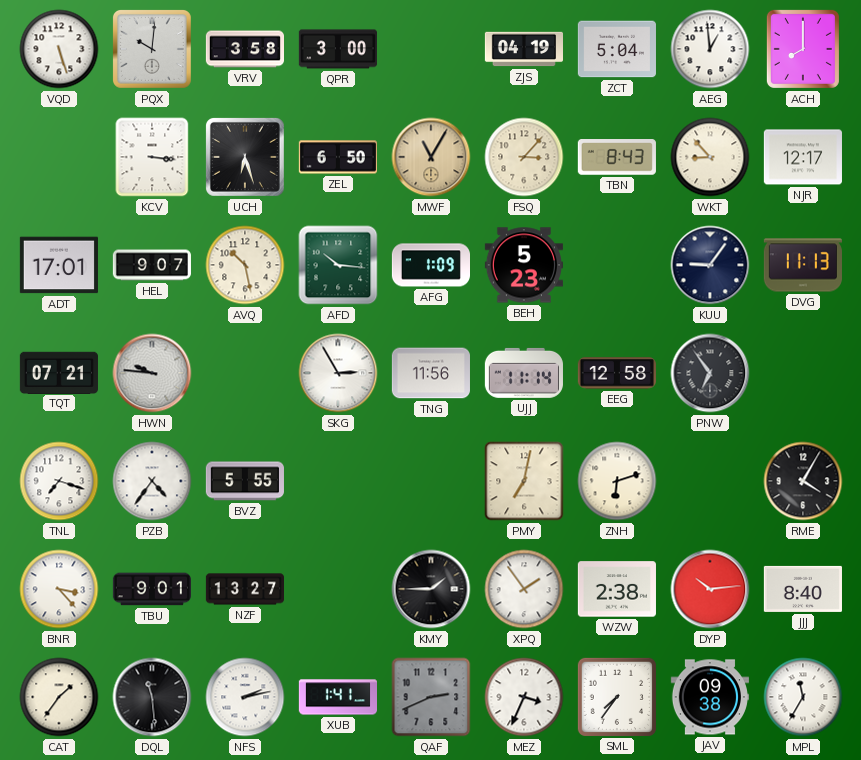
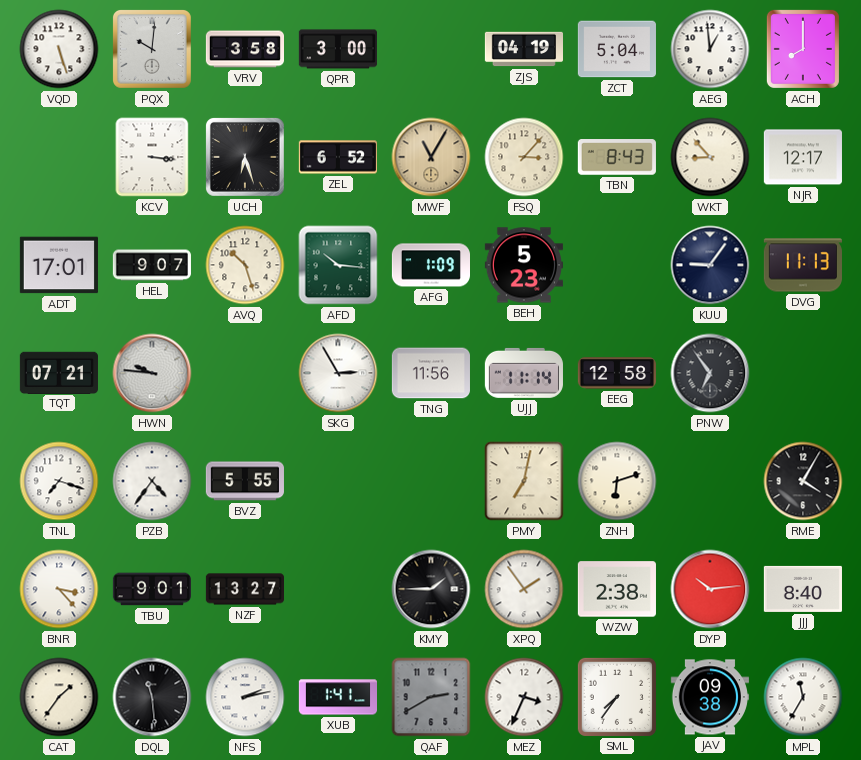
ZEL: 6:50 -> 6:52 (338, 157)
AVQ: 10:28 -> 10:27 (245, 265)
QAF: 2:41 -> 2:40 (431, 697)
